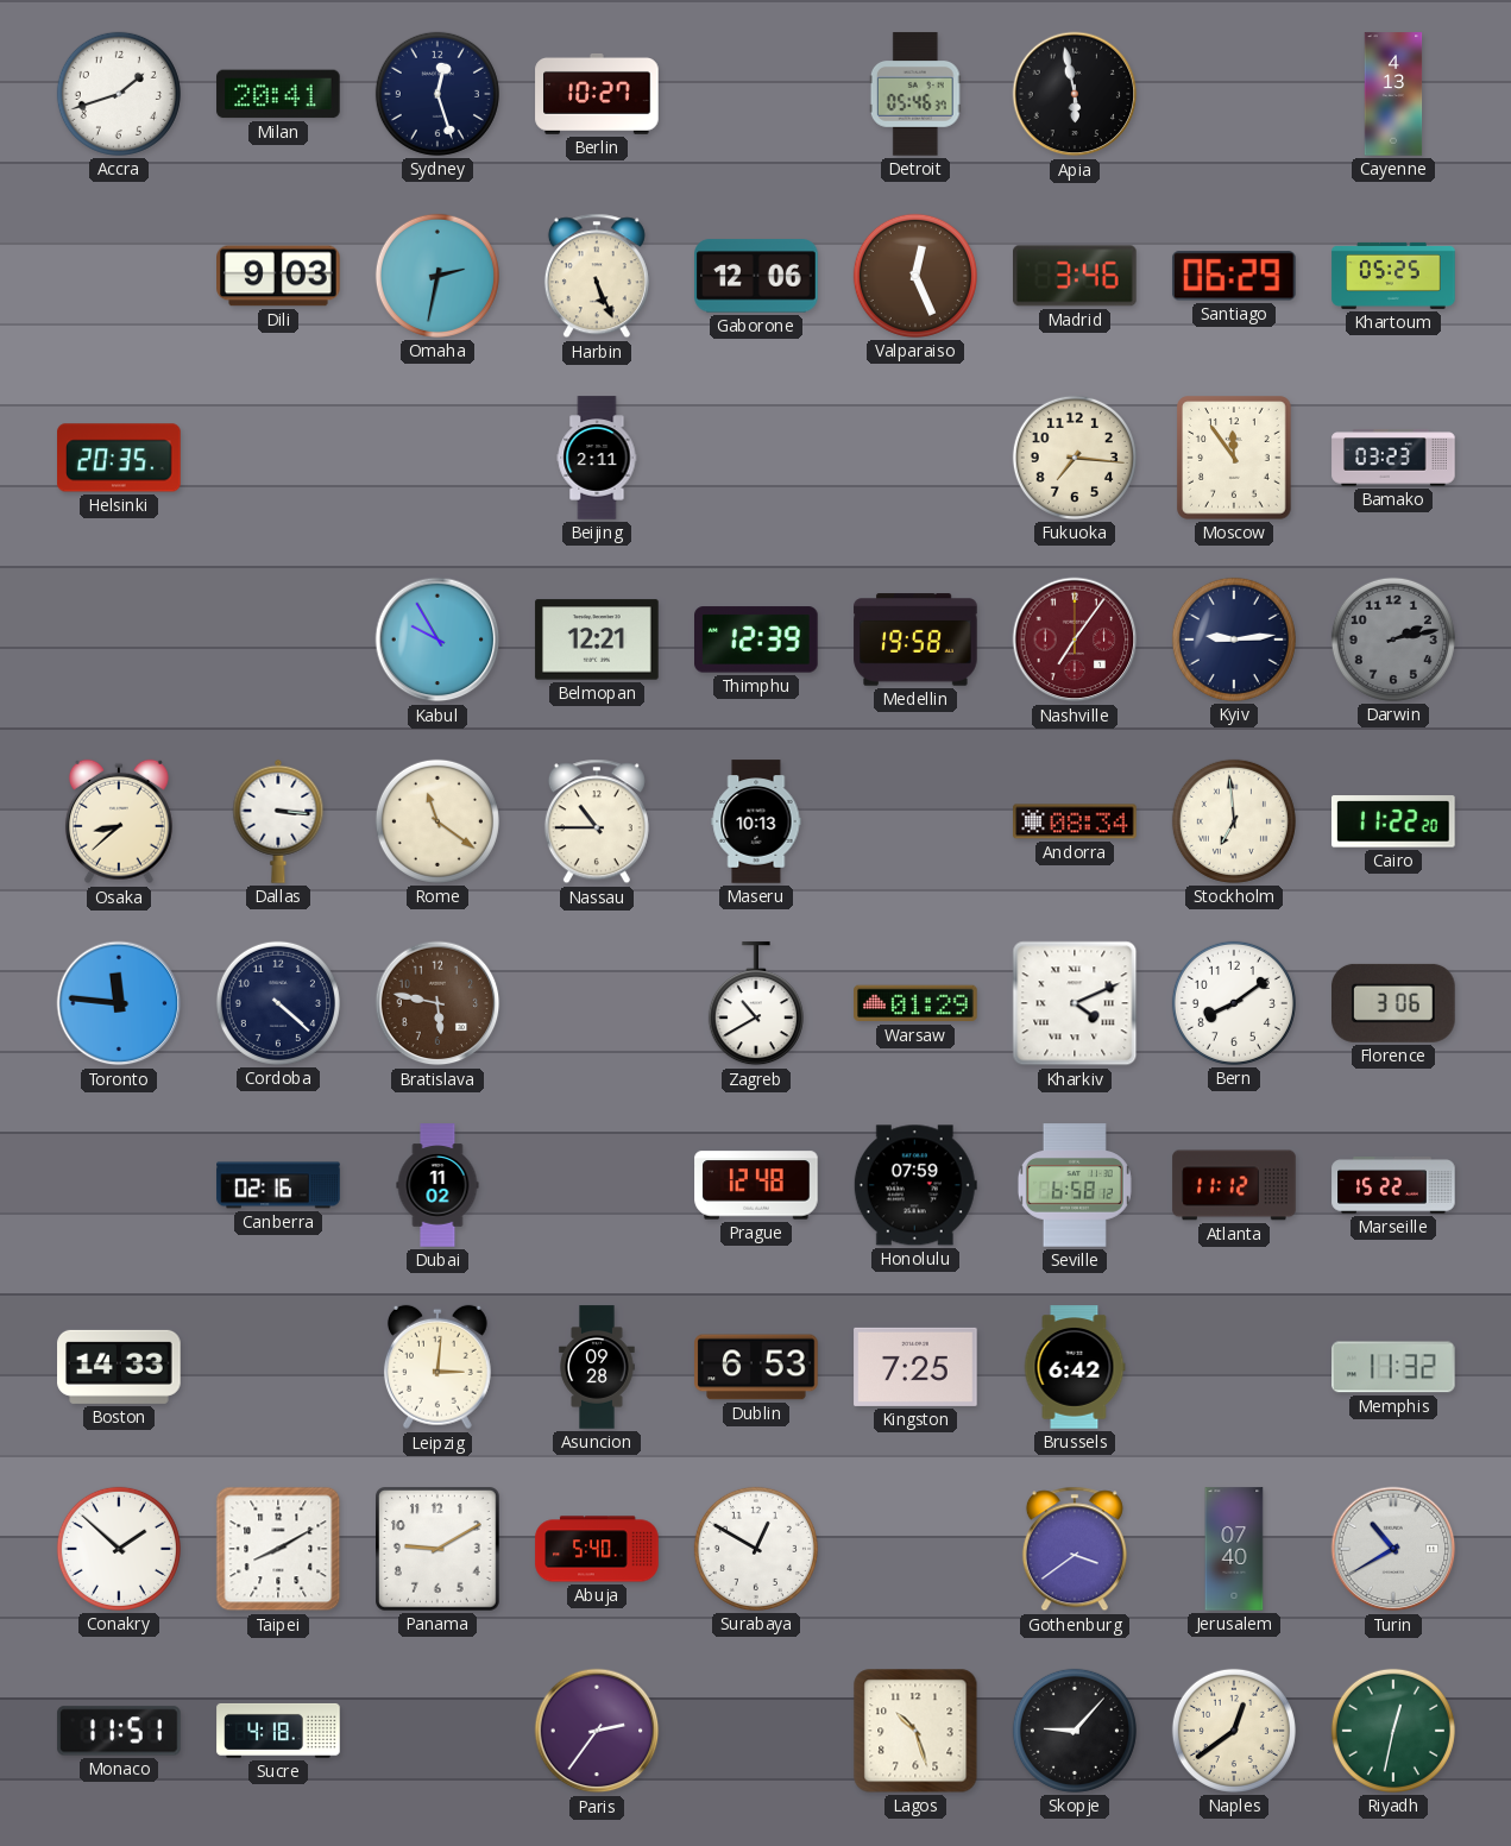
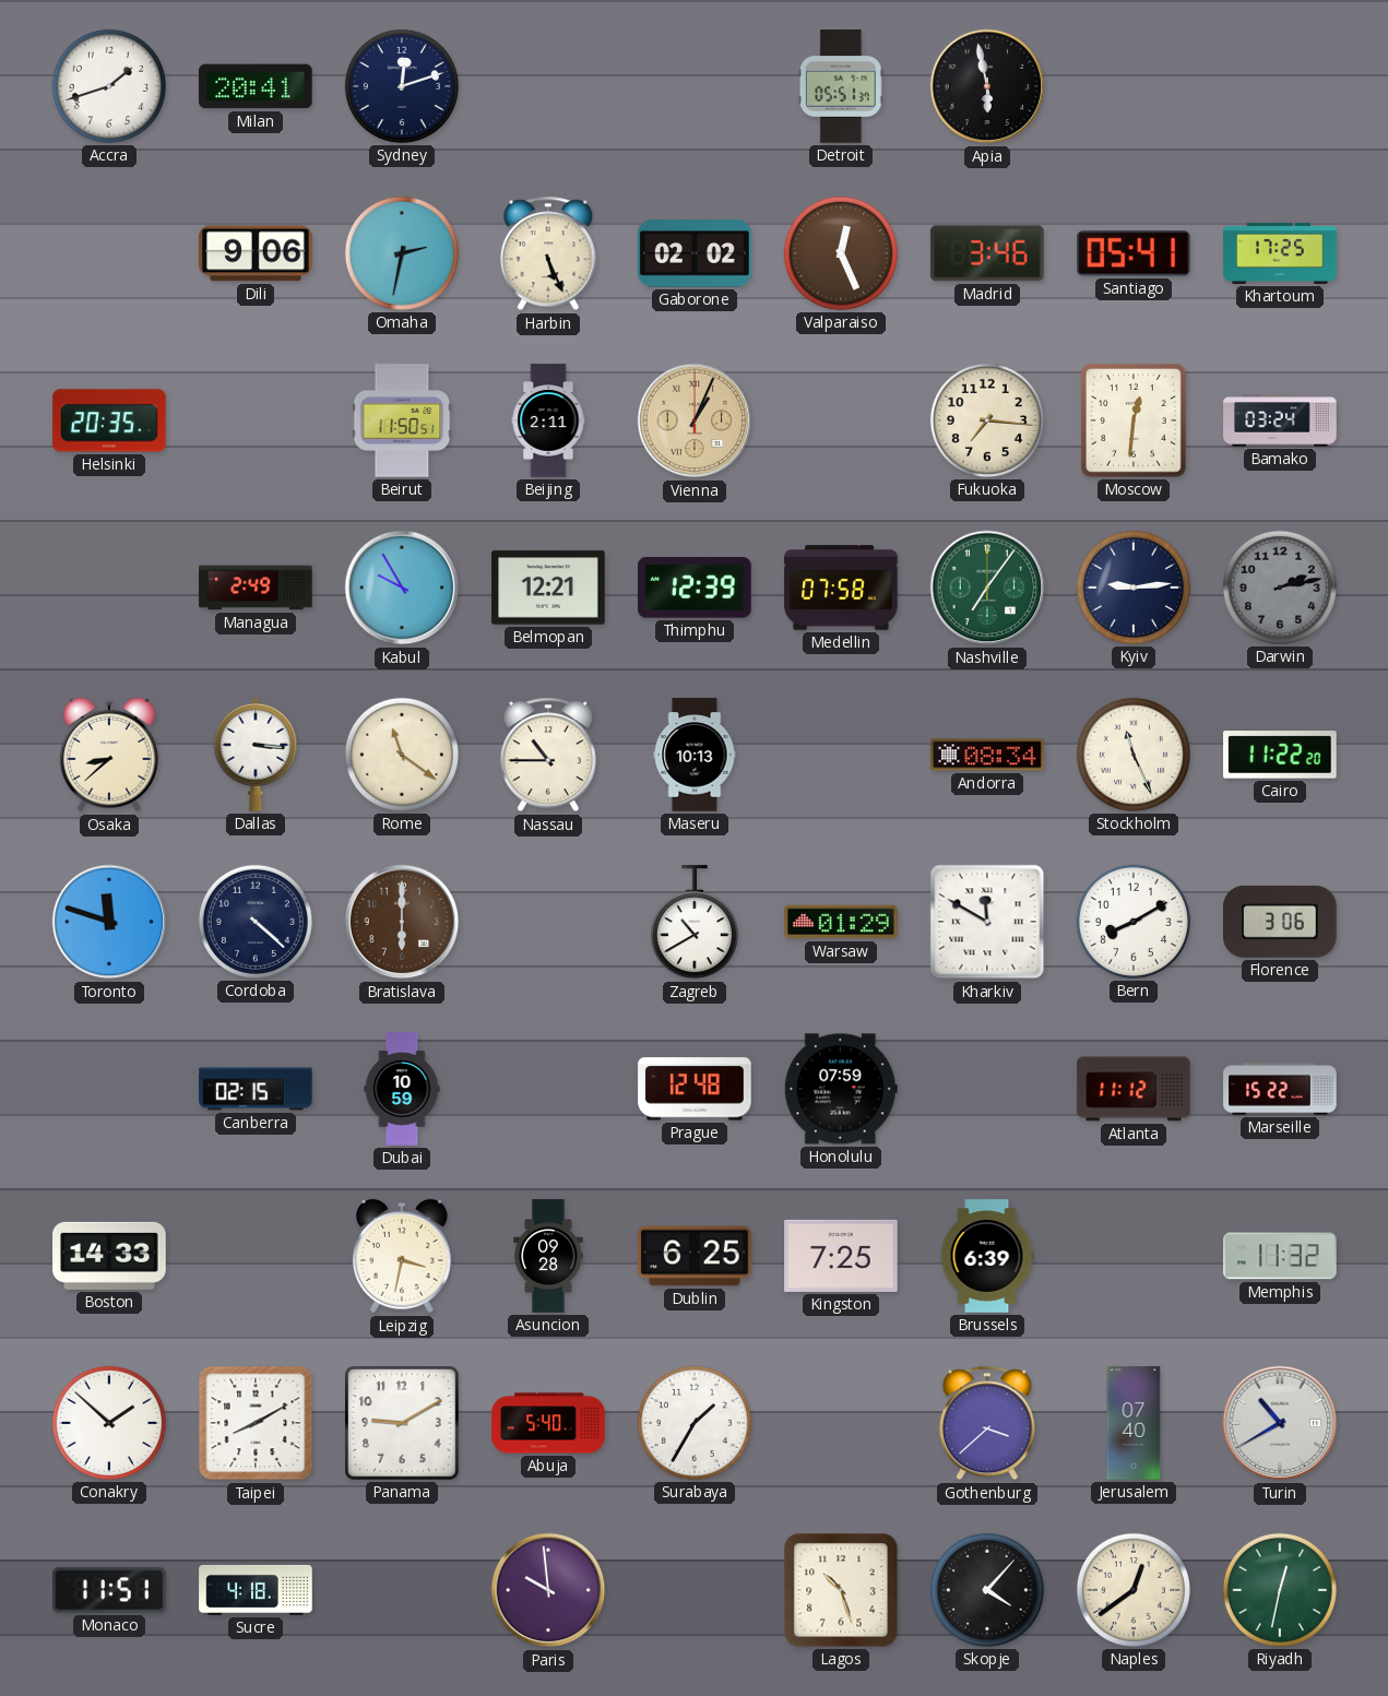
Sydney: 12:27 -> 12:12 (402, 86)
Berlin: 10:27 -> none (597, 94)
Detroit: 05:46 -> 05:51 (841, 86)
Cayenne: 4:13 -> none (1393, 94)
Dili: 9:03 -> 9:06 (256, 253)
Gaborone: 12:06 -> 02:02 (695, 253)
Santiago: 06:29 -> 05:41 (1135, 253)
Khartoum: 05:25 -> 17:25 (1280, 253)
Beirut: none -> 11:50 (402, 420)
Vienna: none -> 1:04 (695, 420)
Moscow: 11:54 -> 12:31 (1134, 420)
Bamako: 03:23 -> 03:24 (1280, 420)
Managua: none -> 2:49 (256, 588)
Medellin: 19:58 -> 07:58 (841, 588)
Nashville dial: burgundy -> green (987, 588)
Stockholm: 6:59 -> 11:26 (1134, 755)
Toronto: 11:46 -> 11:48 (109, 922)
Bratislava: 5:47 -> 6:00 (402, 922)
Kharkiv: 4:11 -> 11:50 (987, 922)
Bern: 8:09 -> 8:10 (1134, 922)
Canberra: 02:16 -> 02:15 (256, 1089)
Dubai: 11:02 -> 10:59 (402, 1089)
Seville: 6:58 -> none (1075, 1185)
Leipzig: 3:01 -> 3:32 (402, 1256)
Dublin: 6:53 -> 6:25 (695, 1256)
Brussels: 6:42 -> 6:39 (987, 1256)
Surabaya: 12:50 -> 1:35 (695, 1423)
Gothenburg: 3:39 -> 3:38 (987, 1423)
Paris: 2:36 -> 9:59 (548, 1590)
Skopje: 9:07 -> 4:07 (987, 1590)
